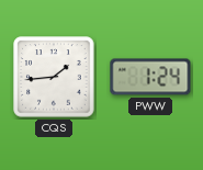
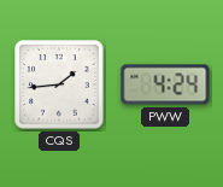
PWW: 1:24 -> 4:24 (165, 84)
